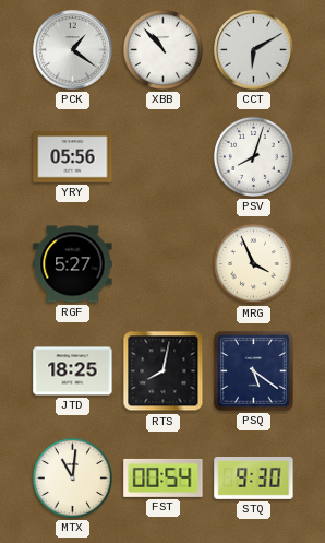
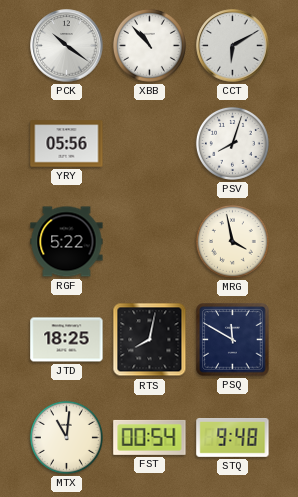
PCK: 1:21 -> 10:21 (67, 46)
RGF: 5:27 -> 5:22 (67, 242)
MRG: 3:56 -> 3:58 (232, 241)
PSQ: 5:21 -> 11:50 (233, 340)
STQ: 9:30 -> 9:48 (233, 438)
